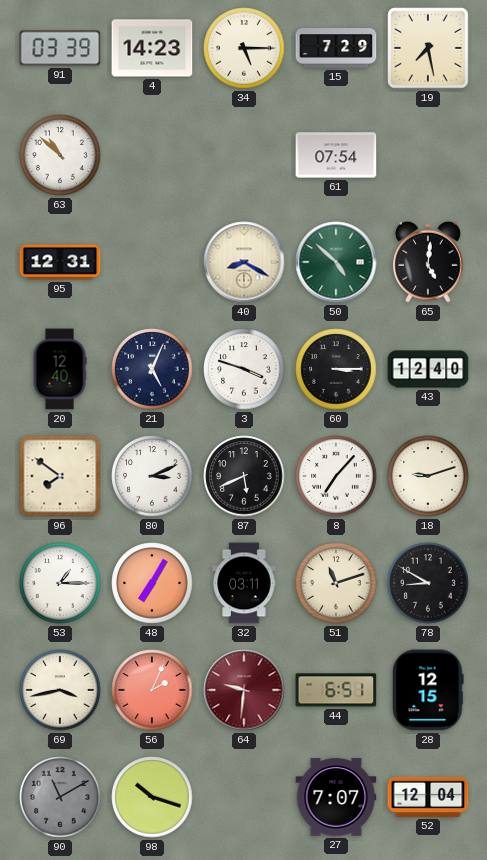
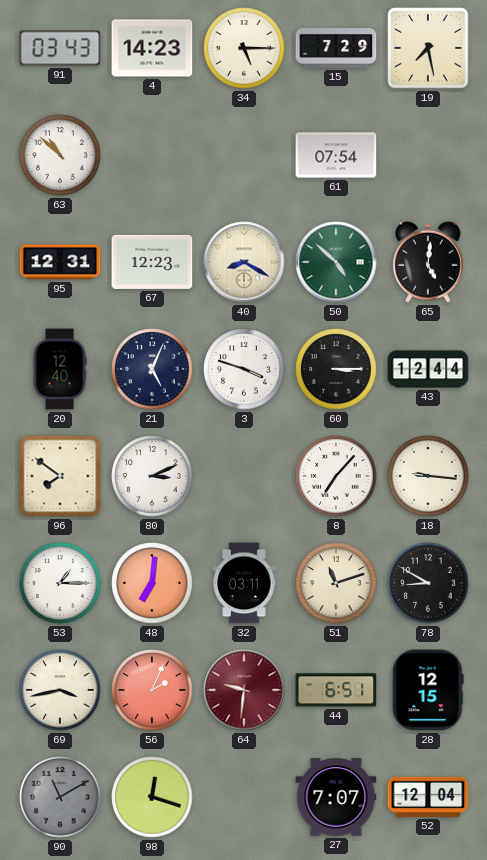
91: 03:39 -> 03:43 (60, 48)
67: none -> 12:23 (152, 262)
43: 12:40 -> 12:44 (428, 369)
87: 5:41 -> none (244, 476)
18: 9:12 -> 9:16 (428, 476)
48: 7:05 -> 7:01 (152, 583)
98: 10:18 -> 12:18 (152, 797)
